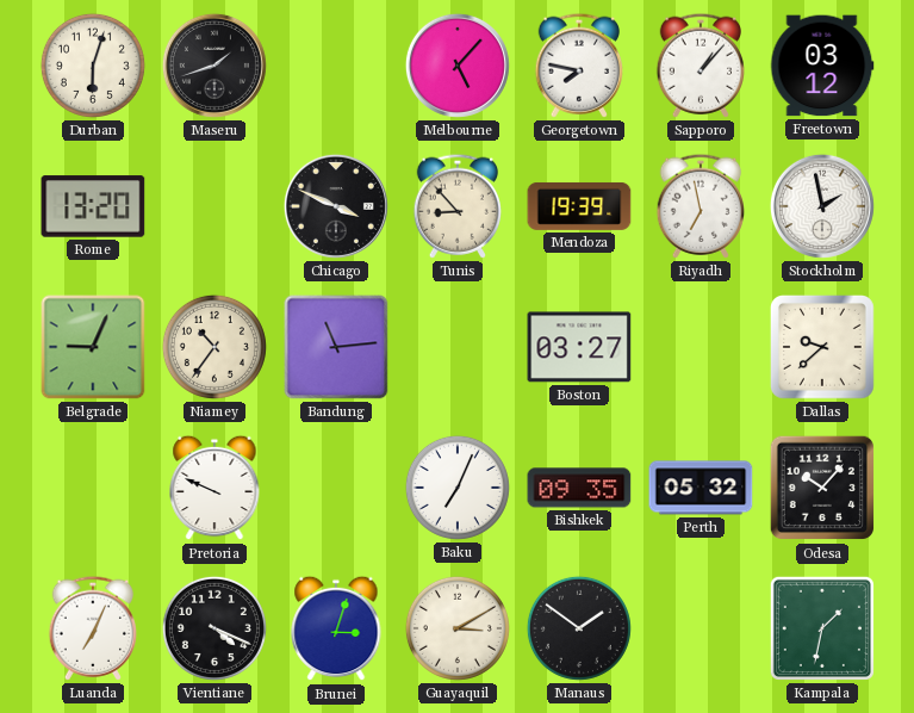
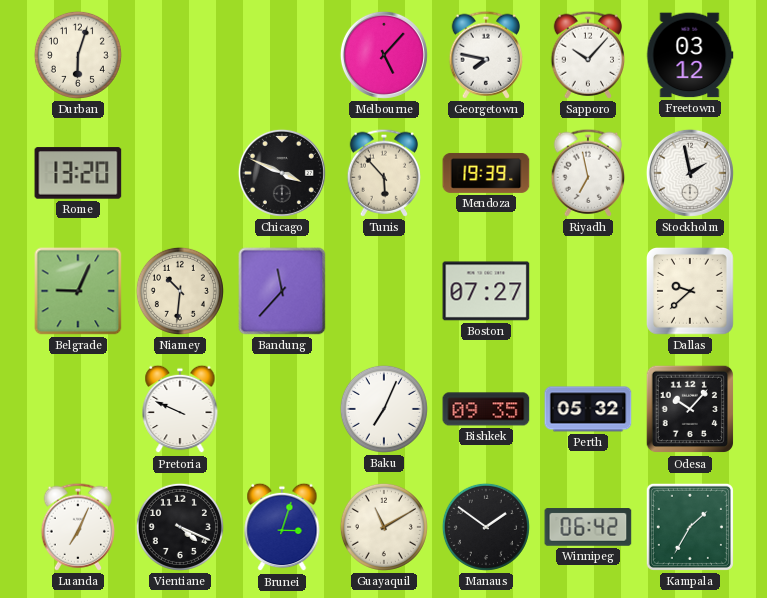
Maseru: 1:42 -> none (214, 66)
Sapporo: 1:07 -> 10:07 (587, 55)
Tunis: 8:53 -> 5:53 (383, 173)
Niamey: 10:36 -> 10:31 (180, 291)
Bandung: 11:14 -> 11:37 (282, 291)
Boston: 03:27 -> 07:27 (486, 291)
Guayaquil: 3:10 -> 11:10 (384, 527)
Winnipeg: none -> 06:42 (588, 527)
Kampala: 1:32 -> 1:35 (690, 527)
